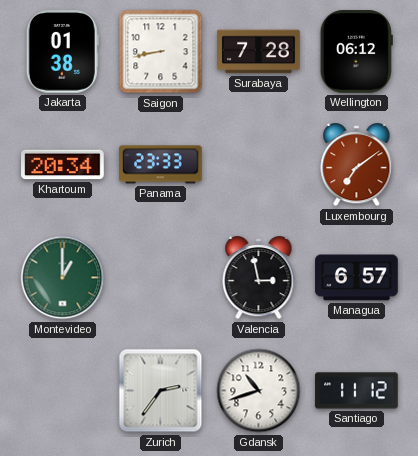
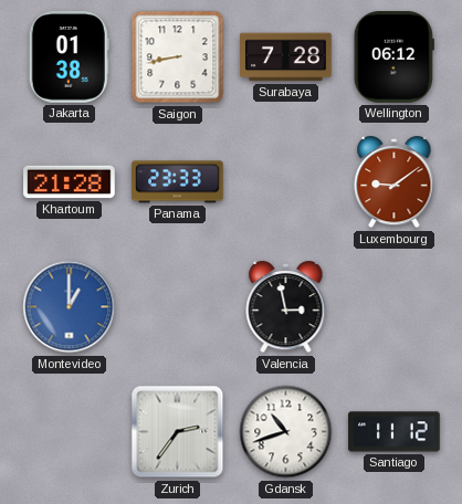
Khartoum: 20:34 -> 21:28 (70, 182)
Luxembourg: 7:09 -> 9:09 (395, 183)
Montevideo dial: green -> blue (70, 307)
Managua: 6:57 -> none (357, 278)
